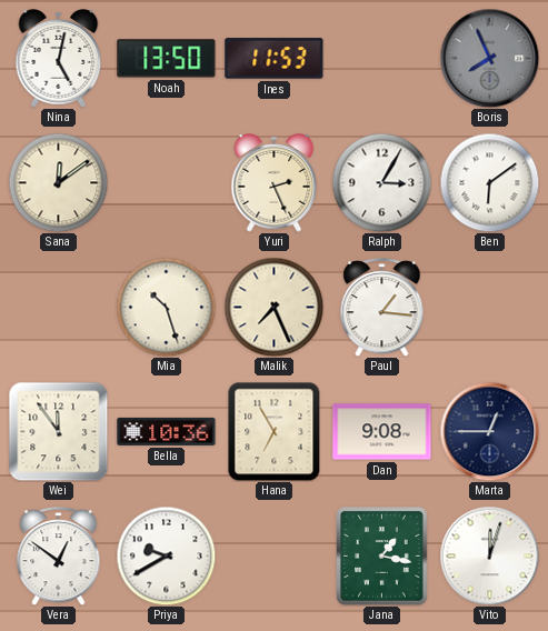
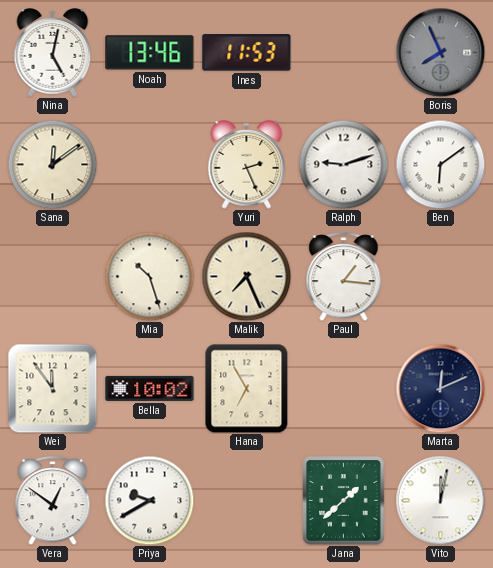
Noah: 13:50 -> 13:46 (150, 53)
Ralph: 3:05 -> 9:12 (343, 164)
Bella: 10:36 -> 10:02 (150, 388)
Dan: 9:08 -> none (382, 432)
Marta: 12:45 -> 12:11 (440, 388)
Jana: 1:17 -> 1:38 (344, 501)
Vito: 12:03 -> 12:02 (440, 500)
